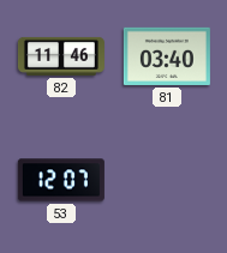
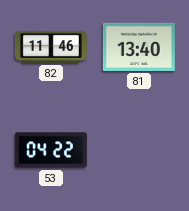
81: 03:40 -> 13:40 (139, 47)
53: 12:07 -> 04:22 (51, 150)
